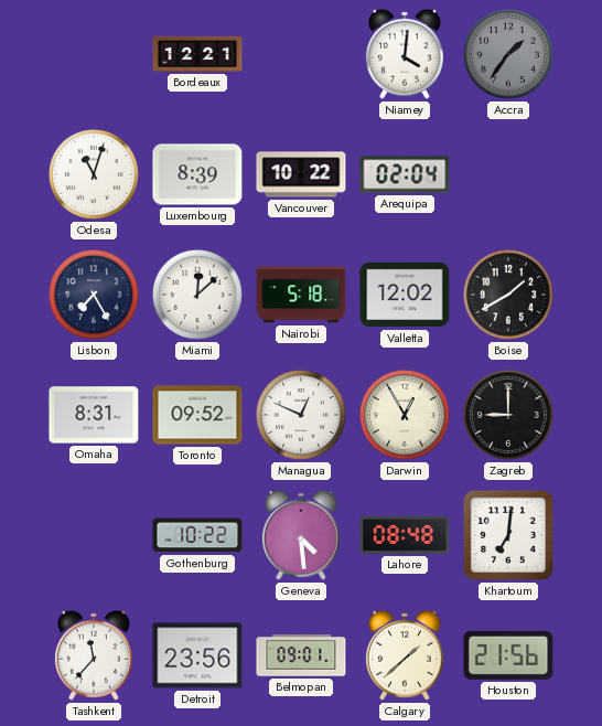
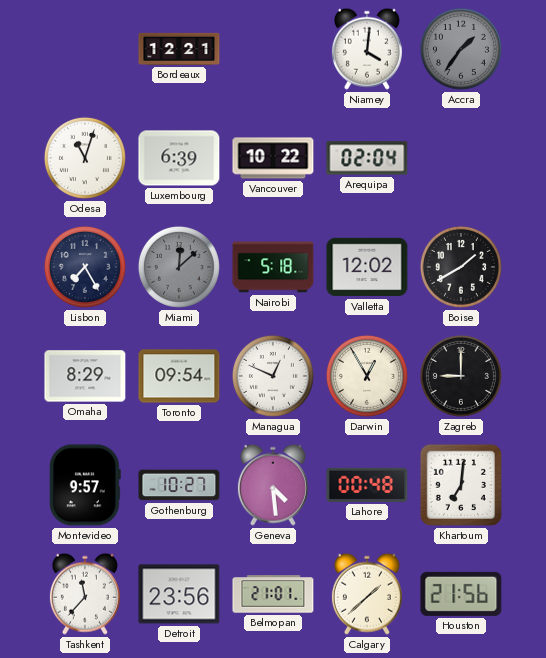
Luxembourg: 8:39 -> 6:39 (179, 158)
Miami dial: white -> grey (179, 267)
Omaha: 8:31 -> 8:29 (85, 376)
Toronto: 09:52 -> 09:54 (179, 376)
Montevideo: none -> 9:57 (85, 485)
Gothenburg: 10:22 -> 10:27 (179, 485)
Lahore: 08:48 -> 00:48 (367, 485)
Belmopan: 09:01 -> 21:01 (273, 594)
